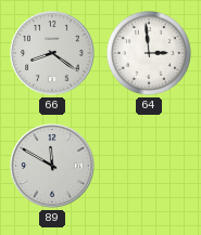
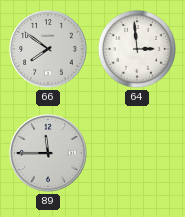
66: 8:21 -> 7:51 (48, 49)
89: 11:50 -> 11:45 (48, 153)
